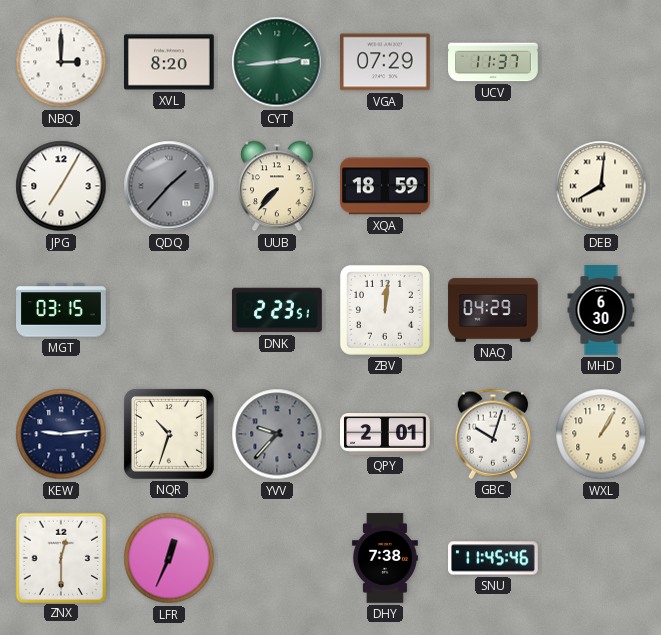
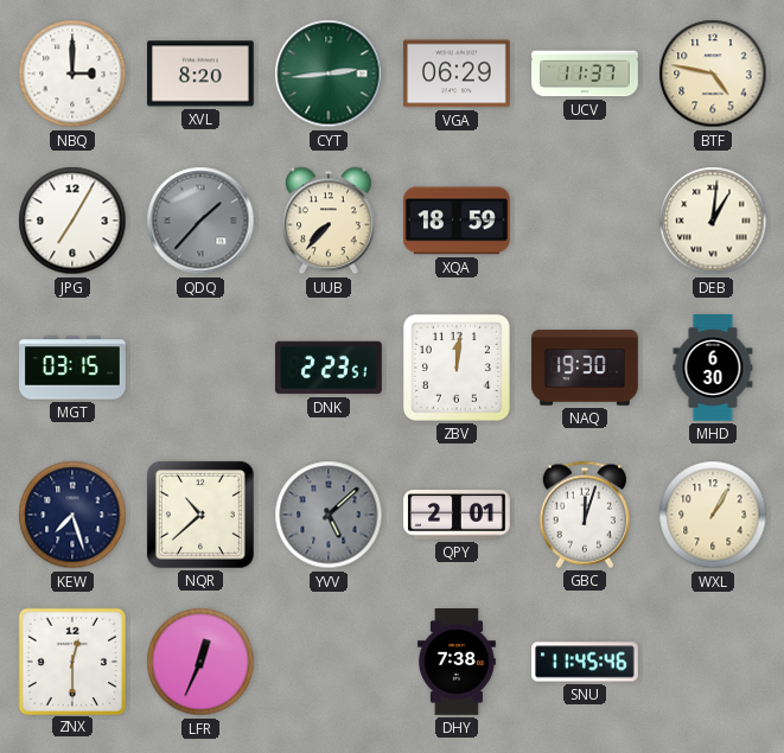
VGA: 07:29 -> 06:29 (458, 74)
BTF: none -> 4:47 (713, 74)
DEB: 8:01 -> 1:01 (713, 221)
NAQ: 04:29 -> 19:30 (585, 368)
KEW: 9:14 -> 7:27 (72, 515)
NQR: 10:33 -> 10:38 (200, 515)
YVV: 9:37 -> 5:08 (329, 515)
GBC: 10:03 -> 12:03 (584, 515)
